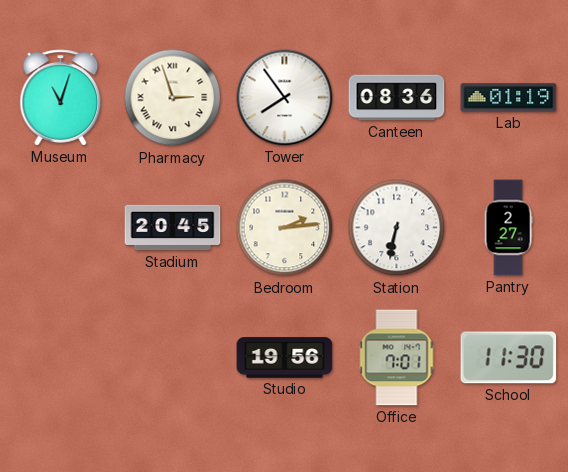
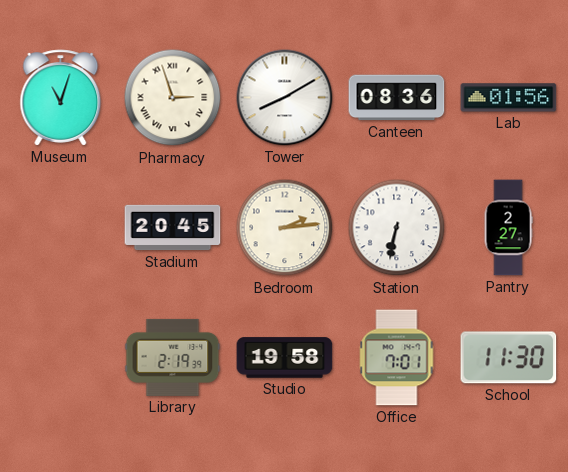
Tower: 7:54 -> 8:10 (285, 98)
Lab: 01:19 -> 01:56 (509, 98)
Library: none -> 2:19 (173, 357)
Studio: 19:56 -> 19:58 (285, 358)
